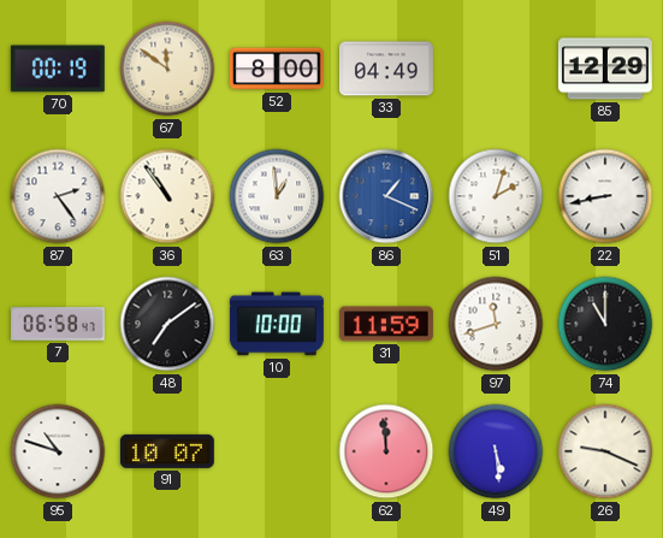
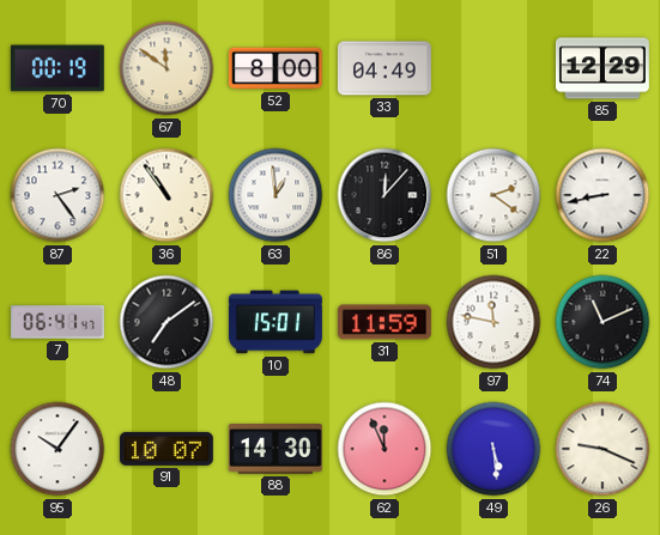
86: 1:19 -> 12:07 (385, 195)
86 dial: blue -> black (385, 195)
51: 2:03 -> 2:21 (494, 195)
7: 06:58 -> 06:41 (57, 322)
10: 10:00 -> 15:01 (275, 322)
97: 11:42 -> 11:47 (494, 322)
74: 11:00 -> 11:11 (603, 322)
95: 10:48 -> 10:06 (57, 449)
88: none -> 14:30 (275, 450)
62: 11:59 -> 11:56 (385, 449)
